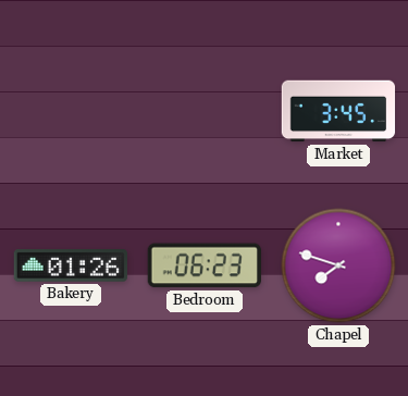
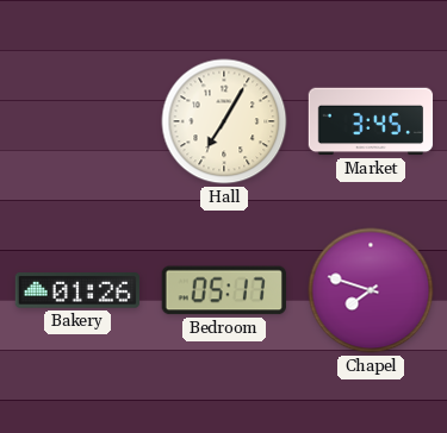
Hall: none -> 7:05 (224, 121)
Bedroom: 06:23 -> 05:17 (224, 290)
